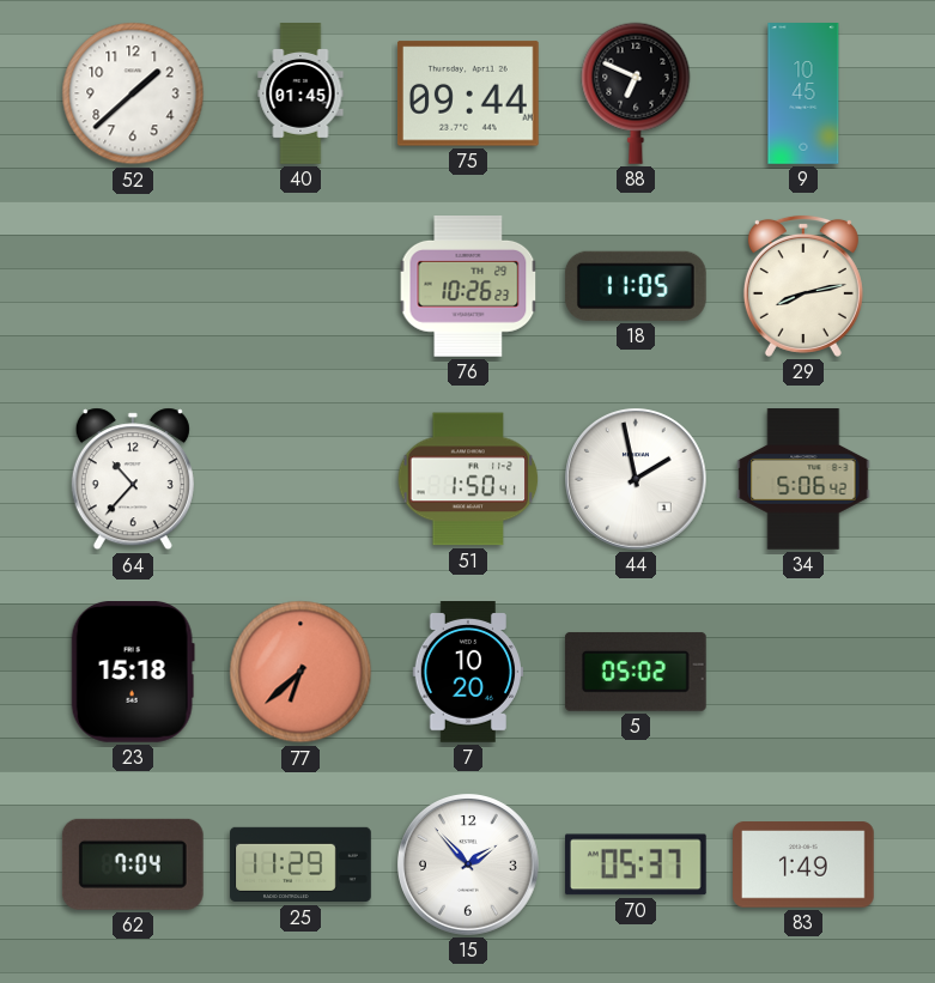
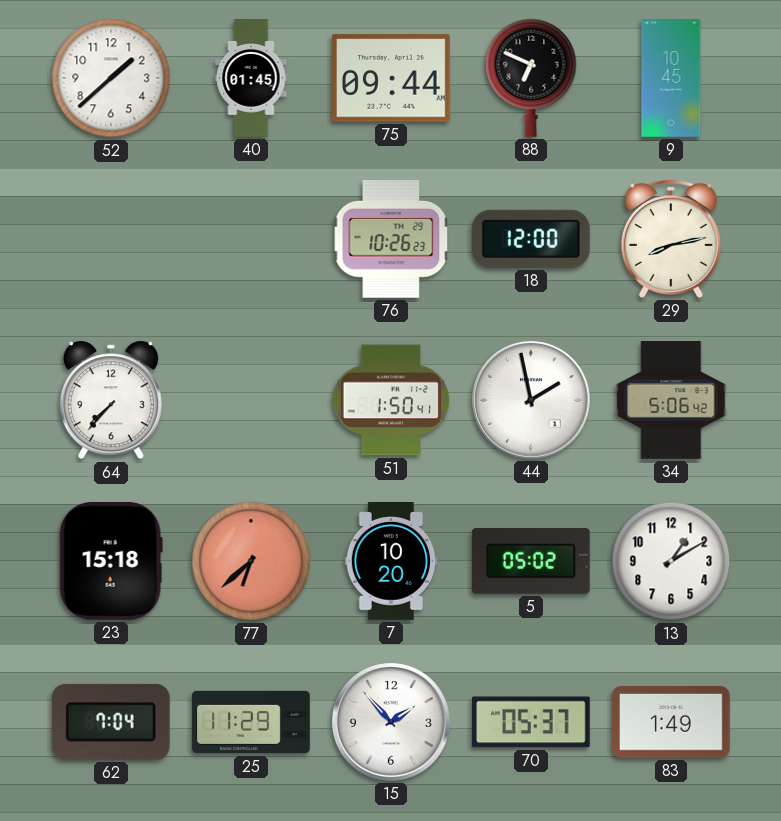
18: 11:05 -> 12:00 (531, 239)
64: 10:37 -> 7:37 (111, 400)
13: none -> 1:10 (671, 561)
